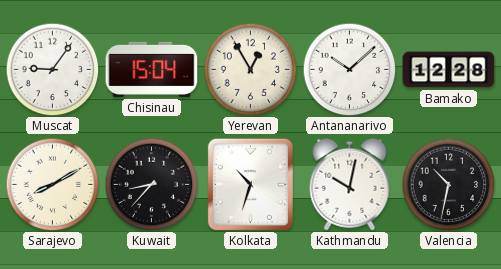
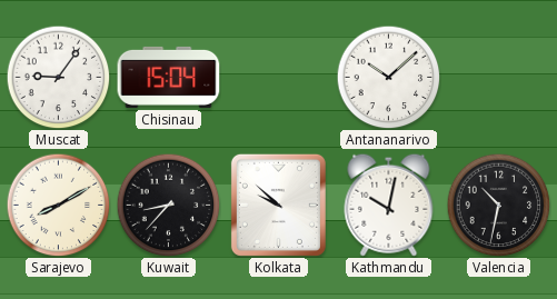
Yerevan: 12:55 -> none (250, 69)
Bamako: 12:28 -> none (449, 70)
Kolkata: 10:33 -> 9:52 (278, 205)
